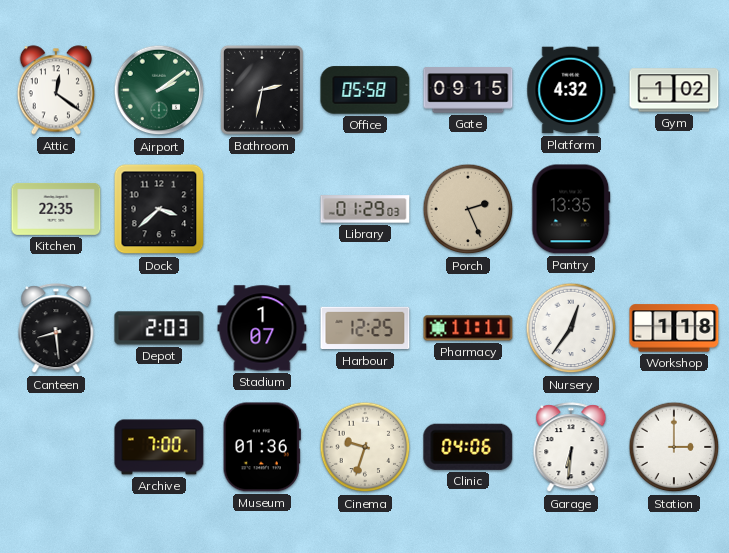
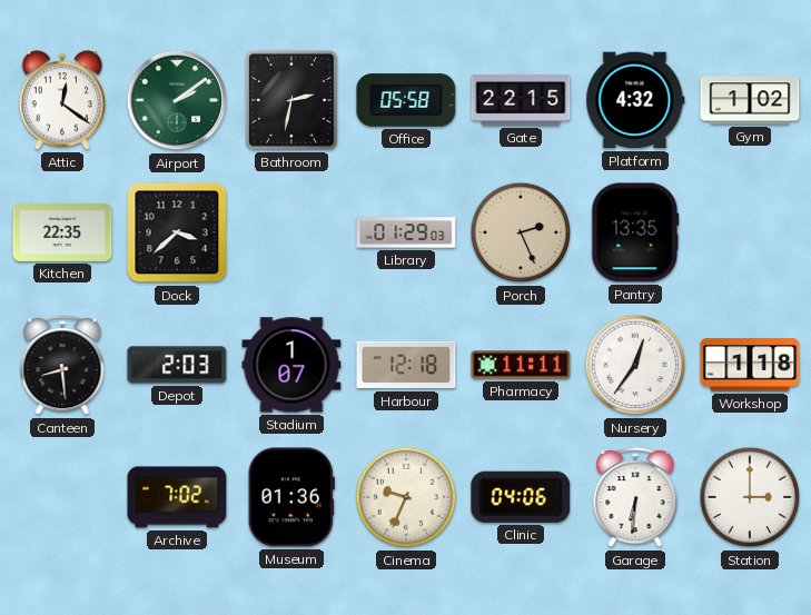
Gate: 09:15 -> 22:15 (521, 100)
Harbour: 12:25 -> 12:18 (406, 365)
Archive: 7:00 -> 7:02 (177, 497)
Cinema: 9:33 -> 9:34 (406, 497)
